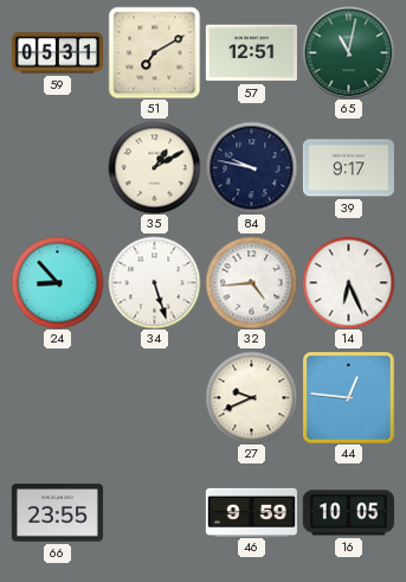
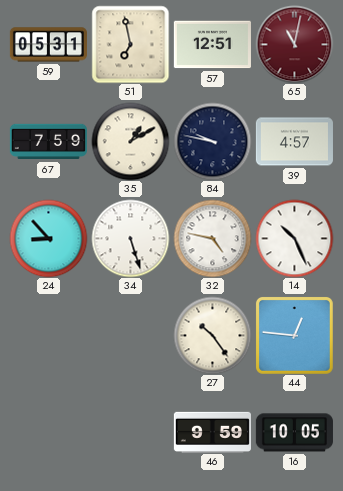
51: 7:10 -> 6:58 (130, 44)
65 dial: green -> burgundy (294, 44)
67: none -> 7:59 (48, 142)
39: 9:17 -> 4:57 (294, 142)
32: 4:44 -> 4:47 (212, 238)
14: 6:26 -> 10:26 (294, 238)
27: 9:41 -> 10:24 (212, 335)
66: 23:55 -> none (57, 513)
